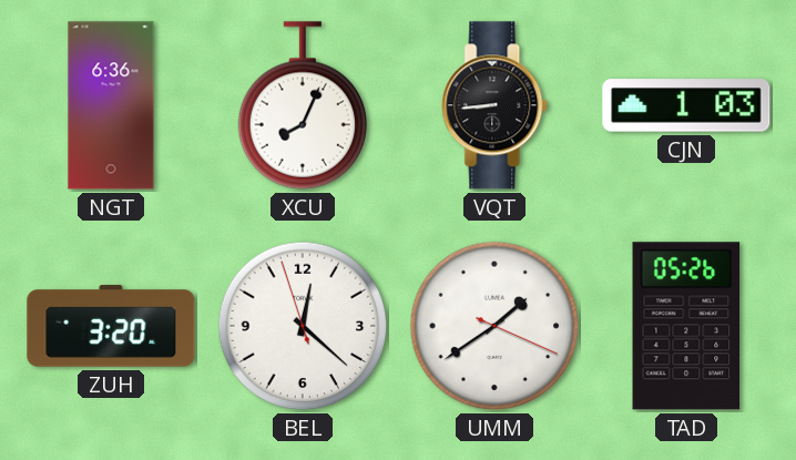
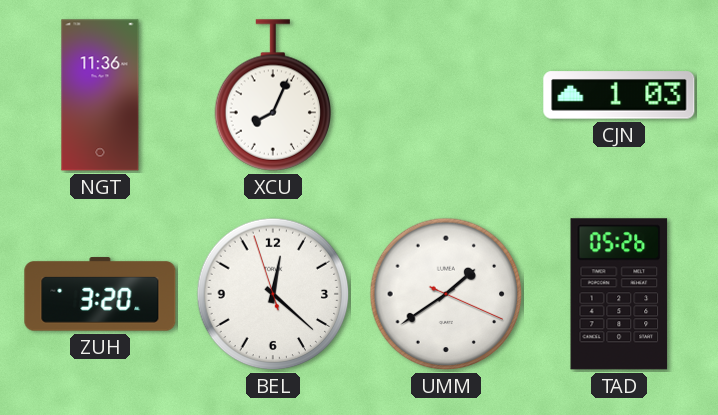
NGT: 6:36 -> 11:36 (100, 95)
VQT: 8:44 -> none (496, 105)
